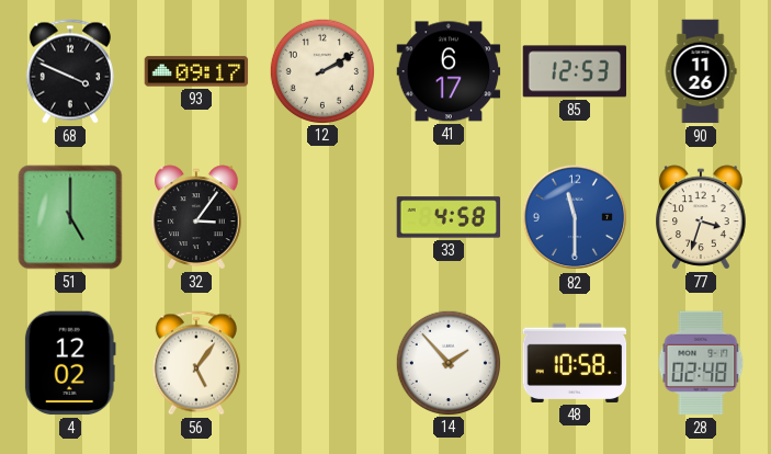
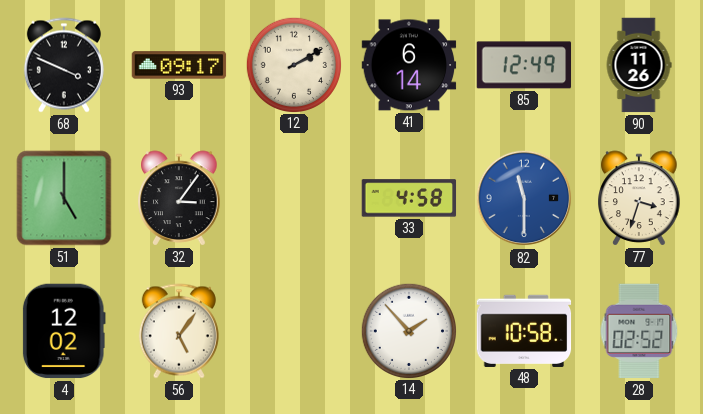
41: 6:17 -> 6:14 (409, 65)
85: 12:53 -> 12:49 (524, 65)
28: 02:48 -> 02:52 (639, 331)
